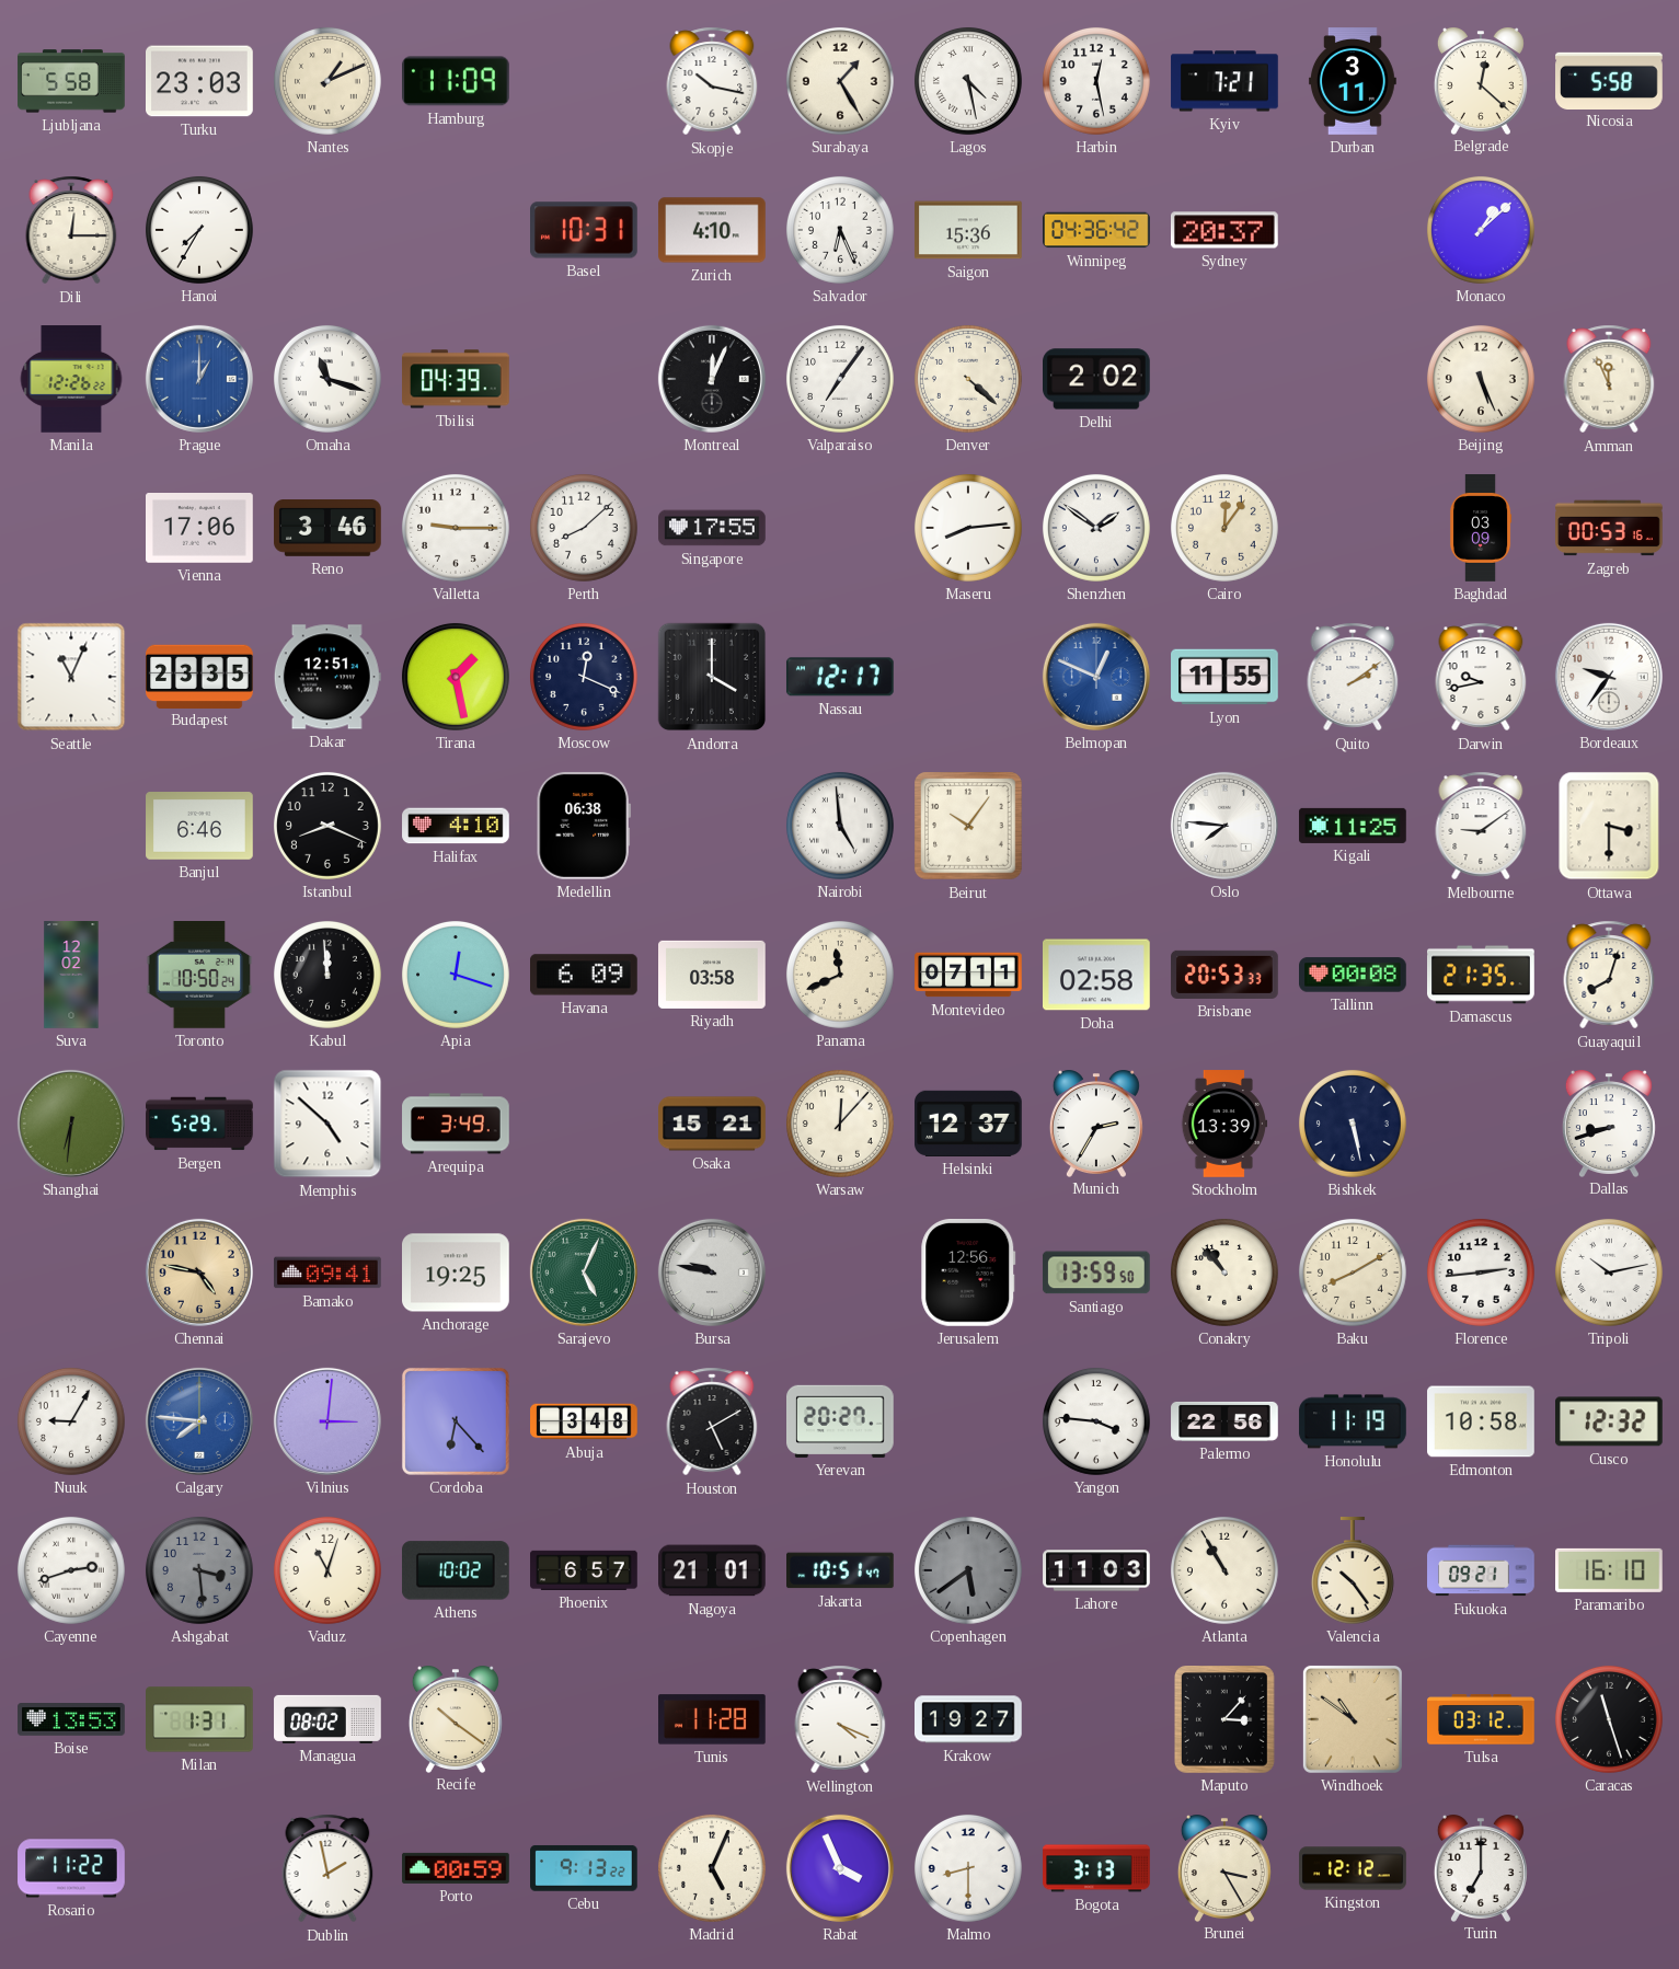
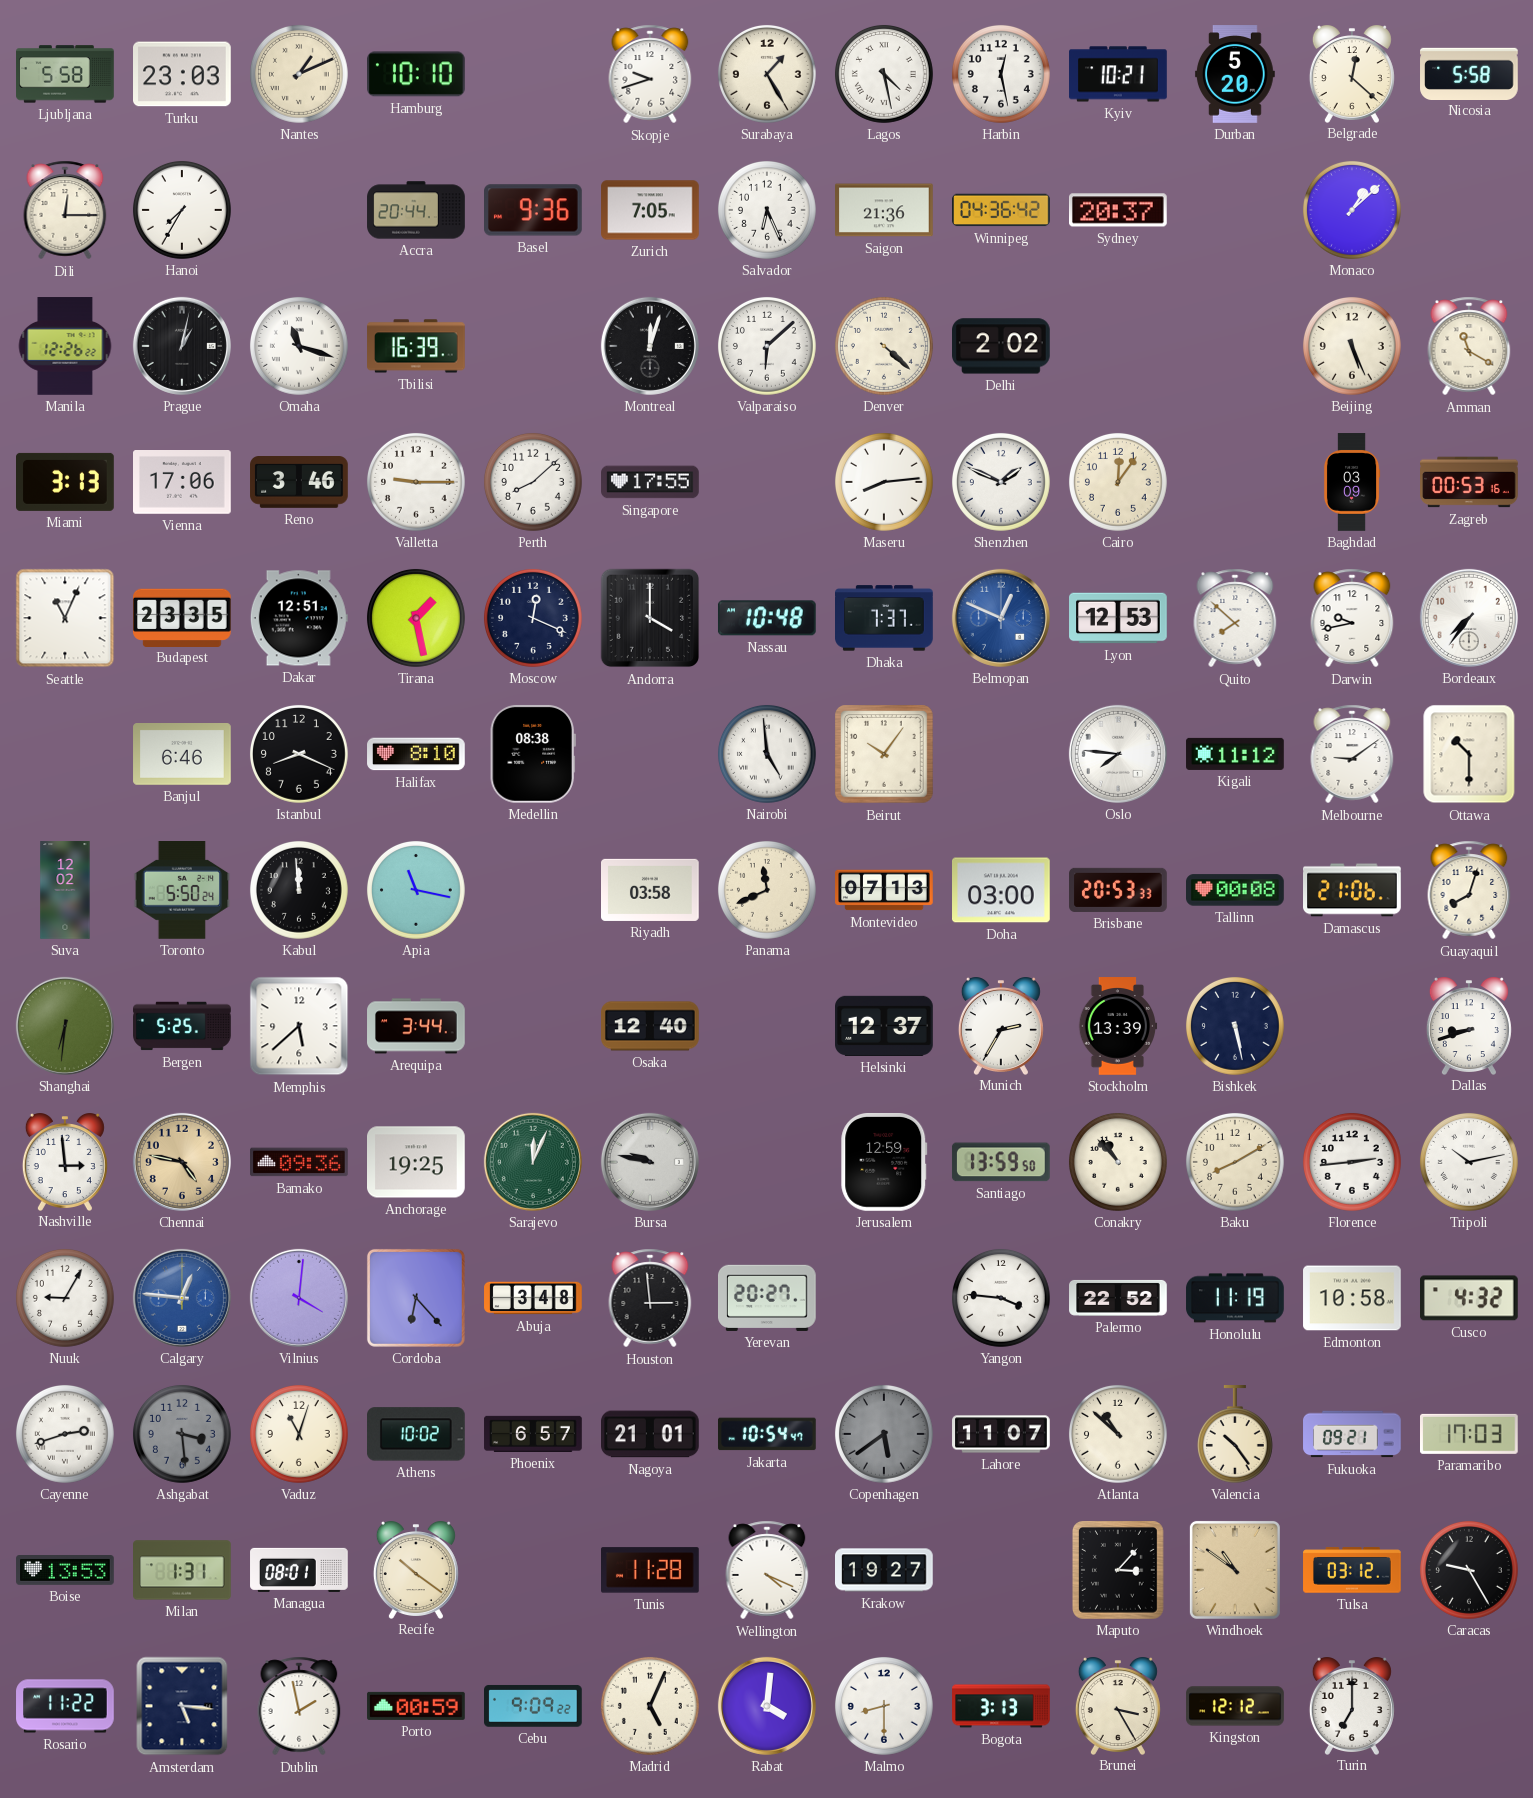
Hamburg: 11:09 -> 10:10 (417, 74)
Skopje: 10:17 -> 9:42 (650, 74)
Kyiv: 7:21 -> 10:21 (1118, 74)
Durban: 3:11 -> 5:20 (1235, 74)
Accra: none -> 20:44 (416, 210)
Basel: 10:31 -> 9:36 (534, 210)
Zurich: 4:10 -> 7:05 (650, 210)
Saigon: 15:36 -> 21:36 (884, 210)
Prague: 1:00 -> 1:02 (182, 346)
Prague dial: blue -> black (182, 346)
Tbilisi: 04:39 -> 16:39 (416, 346)
Montreal: 12:04 -> 12:03 (650, 346)
Valparaiso: 7:06 -> 6:08 (767, 346)
Amman: 11:56 -> 11:20 (1469, 346)
Miami: none -> 3:13 (66, 482)
Shenzhen: 1:51 -> 1:49 (1001, 482)
Nassau: 12:17 -> 10:48 (767, 618)
Dhaka: none -> 7:37 (885, 618)
Lyon: 11:55 -> 12:53 (1118, 618)
Quito: 2:09 -> 7:52 (1235, 618)
Bordeaux: 9:36 -> 7:36 (1469, 618)
Halifax: 4:10 -> 8:10 (416, 754)
Medellin: 06:38 -> 08:38 (533, 754)
Kigali: 11:25 -> 11:12 (1235, 754)
Ottawa: 3:30 -> 10:30 (1469, 754)
Toronto: 10:50 -> 5:50 (182, 891)
Apia: 12:18 -> 11:17 (416, 890)
Havana: 6:09 -> none (585, 975)
Montevideo: 07:11 -> 07:13 (884, 890)
Doha: 02:58 -> 03:00 (1002, 890)
Damascus: 21:35 -> 21:06 (1352, 890)
Bergen: 5:29 -> 5:25 (182, 1026)
Memphis: 4:52 -> 5:38 (299, 1026)
Arequipa: 3:49 -> 3:44 (416, 1026)
Osaka: 15:21 -> 12:40 (650, 1026)
Warsaw: 12:07 -> none (840, 1124)
Nashville: none -> 2:59 (65, 1162)
Bamako: 09:41 -> 09:36 (300, 1162)
Sarajevo: 5:04 -> 12:04 (533, 1162)
Jerusalem: 12:56 -> 12:59 (884, 1163)
Calgary: 7:46 -> 12:46 (182, 1298)
Vilnius: 3:01 -> 4:01 (299, 1298)
Houston: 5:10 -> 2:59 (650, 1298)
Palermo: 22:56 -> 22:52 (1118, 1298)
Cusco: 12:32 -> 4:32 (1470, 1298)
Jakarta: 10:51 -> 10:54 (768, 1434)
Lahore: 11:03 -> 11:07 (1001, 1434)
Atlanta: 10:55 -> 10:52 (1118, 1434)
Paramaribo: 16:10 -> 17:03 (1470, 1434)
Managua: 08:02 -> 08:01 (299, 1570)
Caracas: 11:27 -> 9:25 (1469, 1570)
Amsterdam: none -> 5:16 (182, 1706)
Cebu: 9:13 -> 9:09 (534, 1706)
Rabat: 3:56 -> 4:01 (767, 1706)
